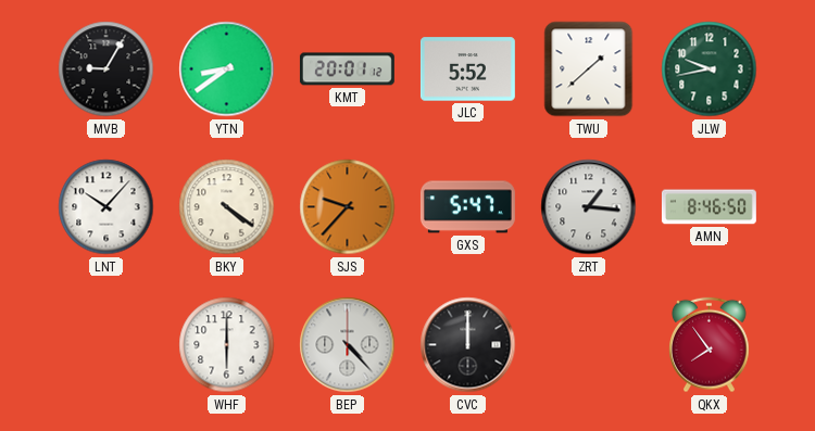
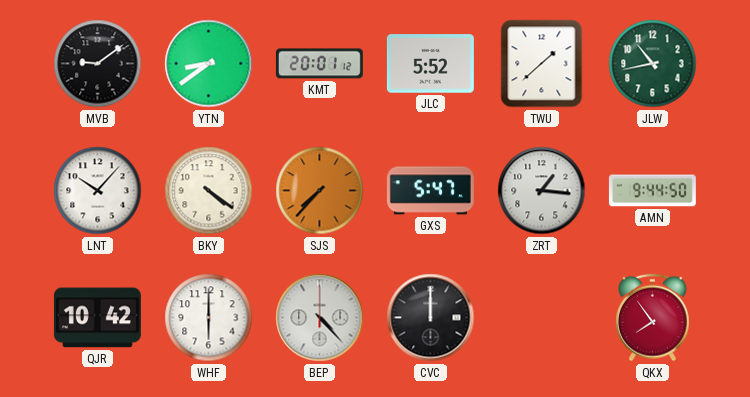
MVB: 9:05 -> 9:09 (98, 64)
JLW: 9:43 -> 10:43 (653, 64)
SJS: 9:37 -> 7:37 (320, 191)
AMN: 8:46 -> 9:44 (652, 191)
QJR: none -> 10:42 (97, 318)
